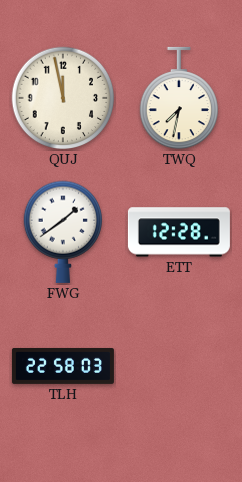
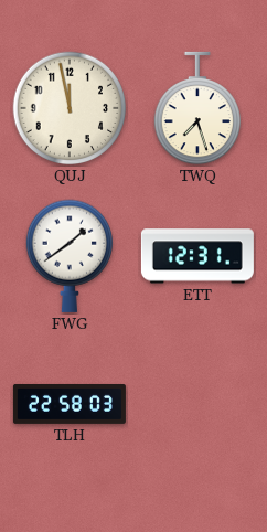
TWQ: 7:32 -> 7:27 (196, 108)
ETT: 12:28 -> 12:31 (197, 256)
